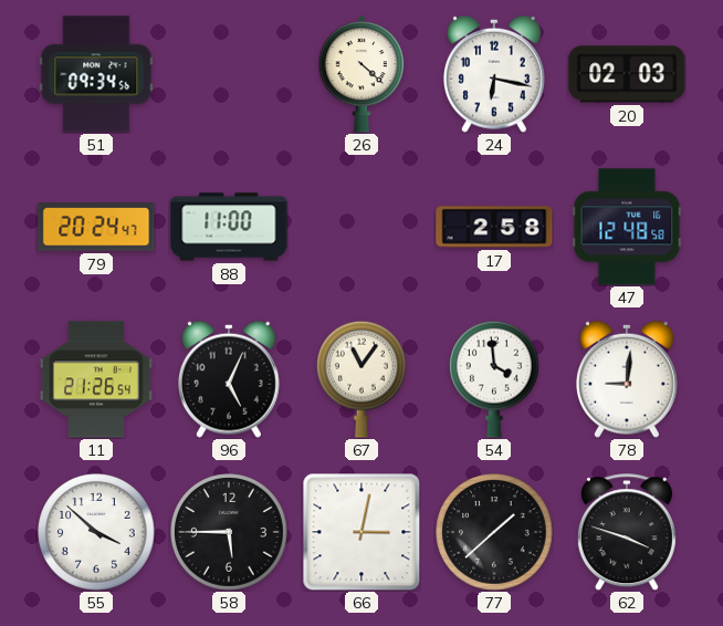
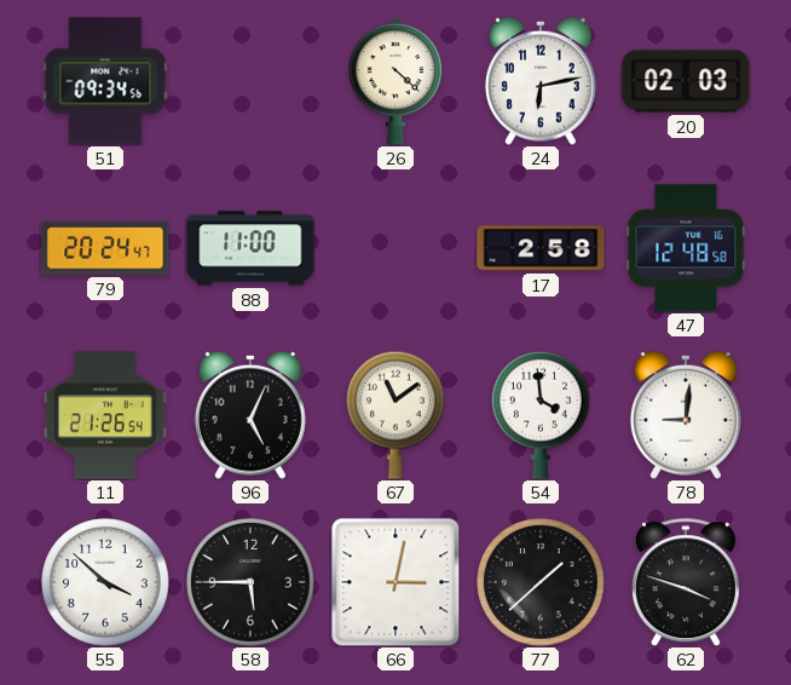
24: 6:17 -> 6:13 (541, 81)
67: 11:06 -> 11:09 (397, 415)
